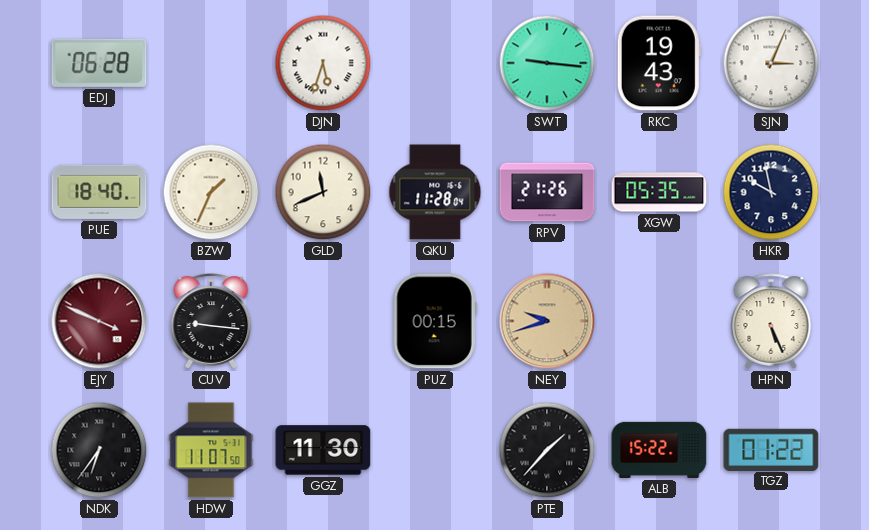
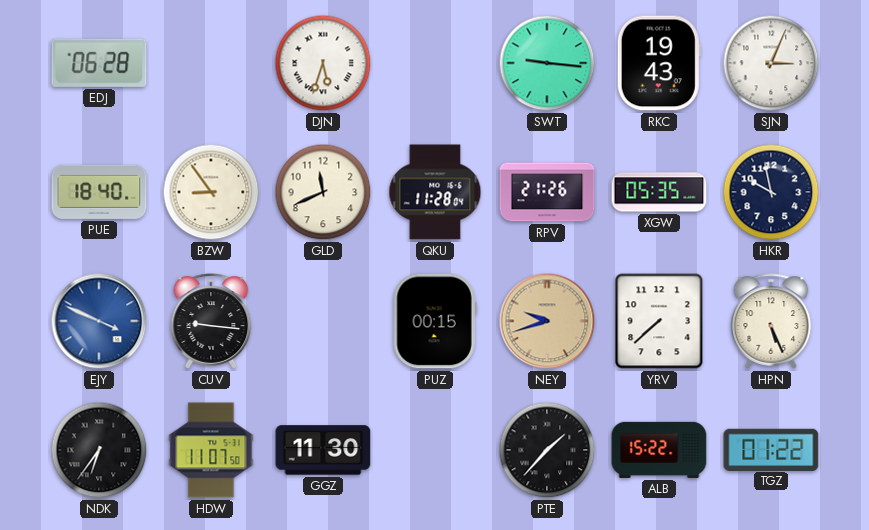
BZW: 1:34 -> 8:54 (211, 192)
EJY dial: burgundy -> blue (99, 321)
YRV: none -> 7:38 (659, 321)
